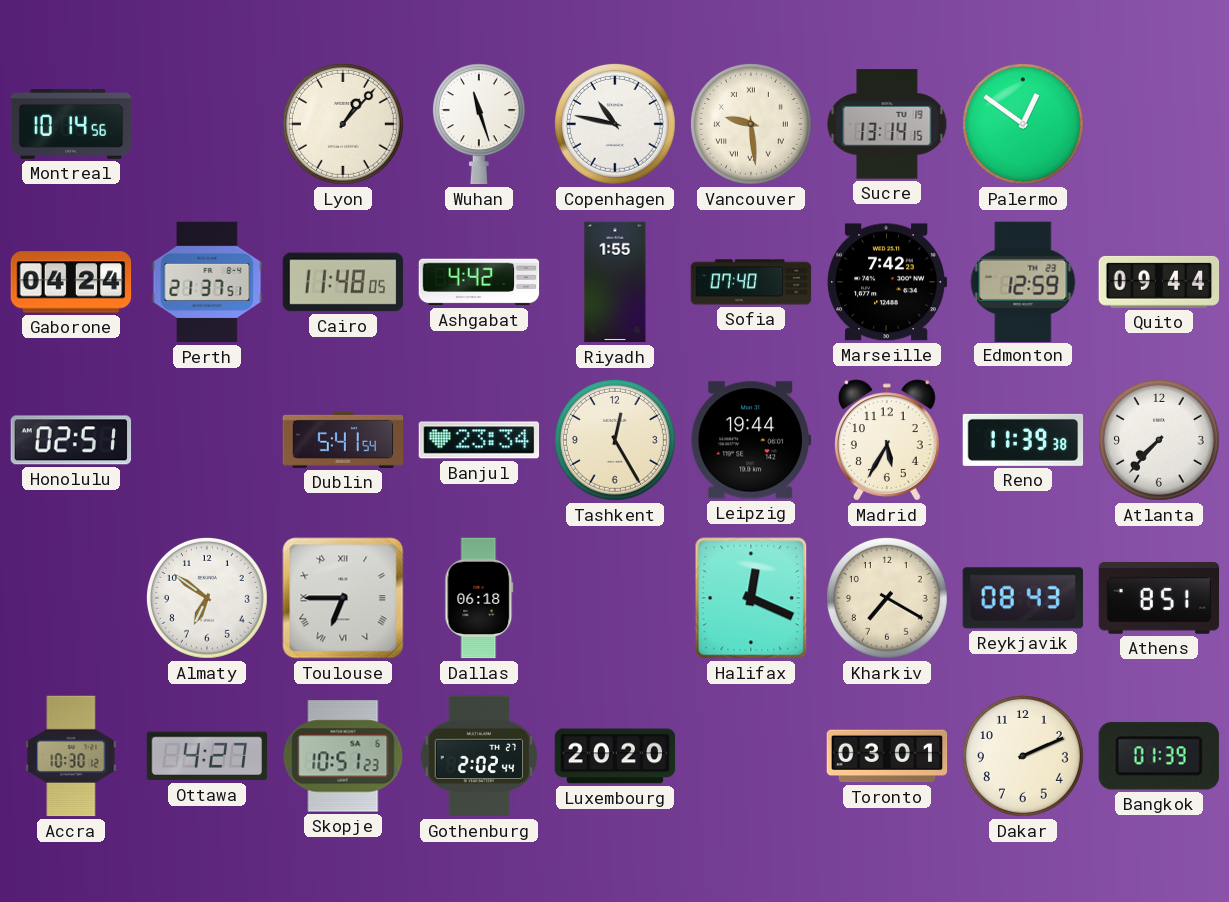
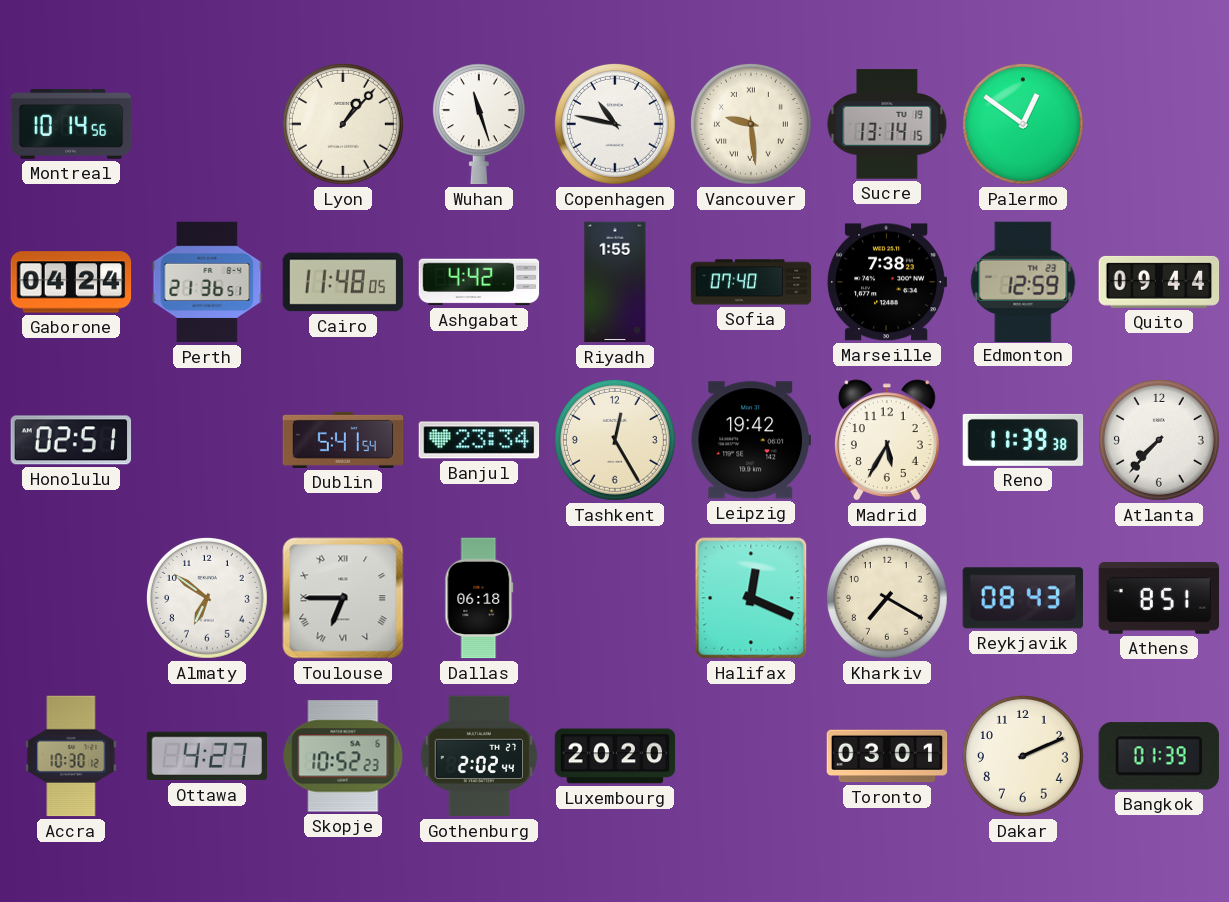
Perth: 21:37 -> 21:36 (207, 282)
Marseille: 7:42 -> 7:38 (886, 282)
Leipzig: 19:44 -> 19:42 (751, 440)
Skopje: 10:51 -> 10:52 (343, 756)
